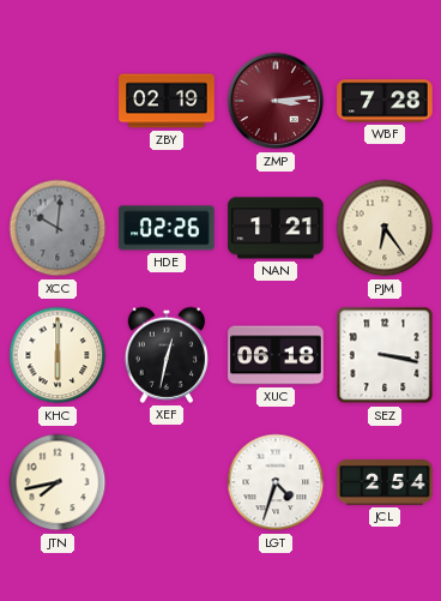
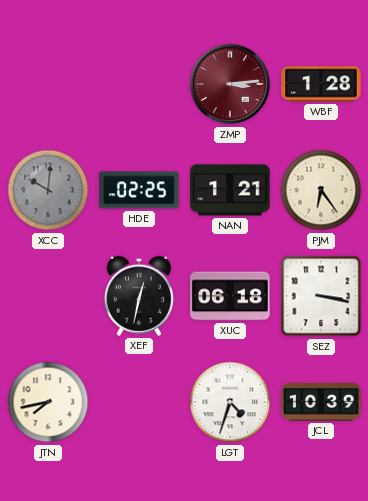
ZBY: 02:19 -> none (167, 101)
WBF: 7:28 -> 1:28 (321, 84)
HDE: 02:26 -> 02:25 (139, 190)
KHC: 6:00 -> none (58, 355)
JCL: 2:54 -> 10:39 (321, 403)
